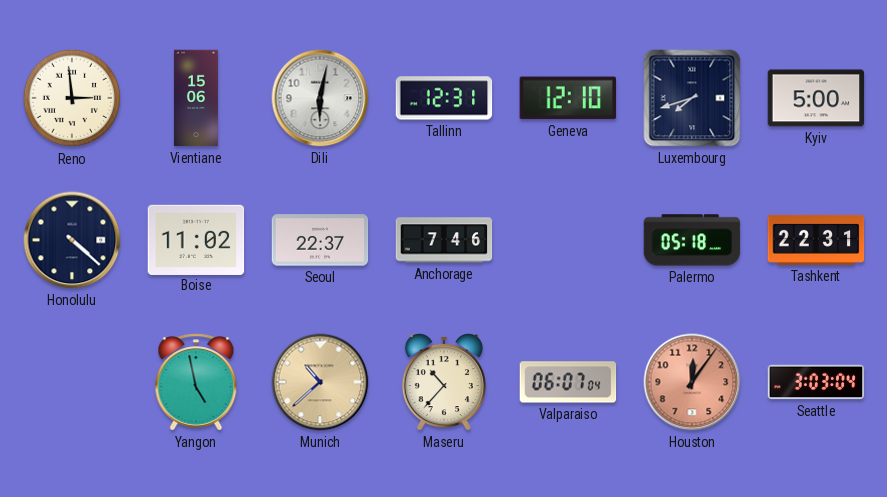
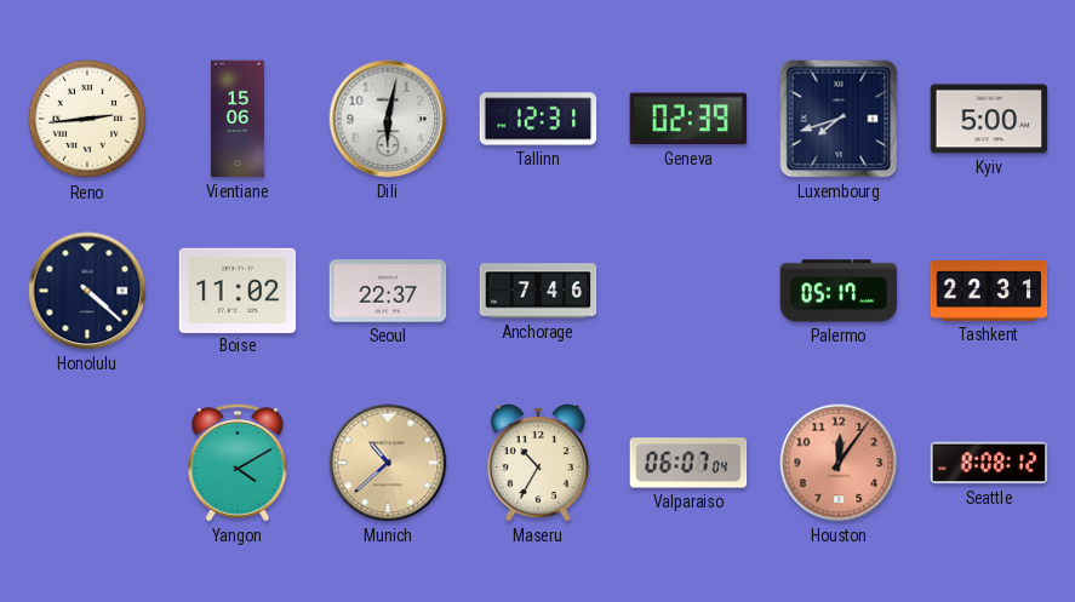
Reno: 2:59 -> 2:44 (87, 119)
Geneva: 12:10 -> 02:39 (688, 119)
Palermo: 05:18 -> 05:17 (839, 291)
Yangon: 4:58 -> 4:10 (238, 463)
Maseru: 10:37 -> 10:35 (538, 464)
Seattle: 3:03 -> 8:08 (989, 463)
